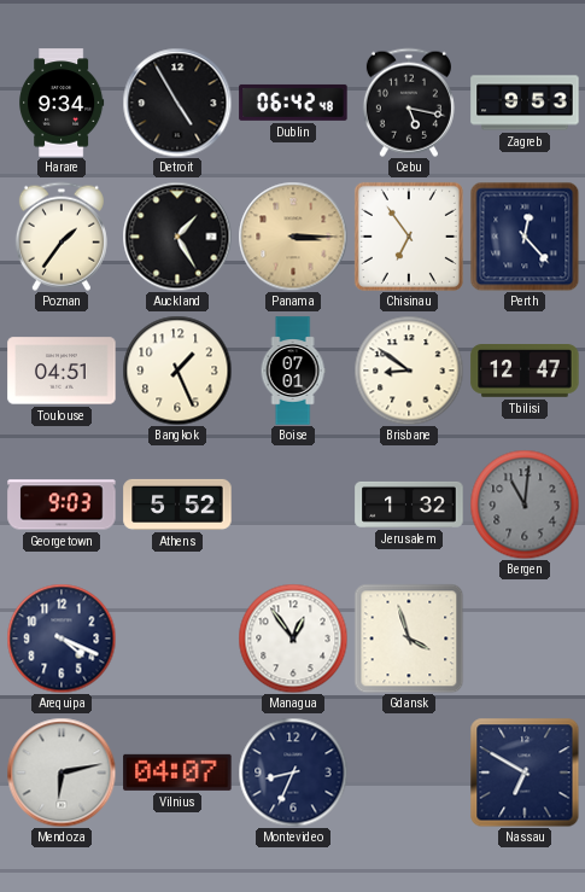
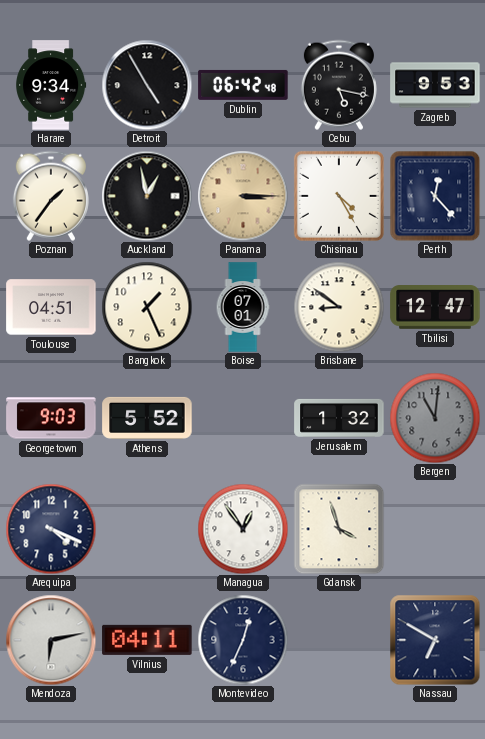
Auckland: 1:25 -> 12:58 (147, 196)
Chisinau: 6:54 -> 4:25 (339, 196)
Vilnius: 04:07 -> 04:11 (147, 640)
Montevideo: 8:34 -> 12:34 (243, 640)
